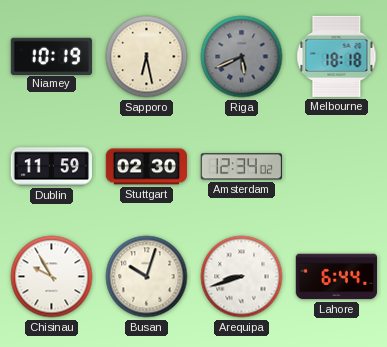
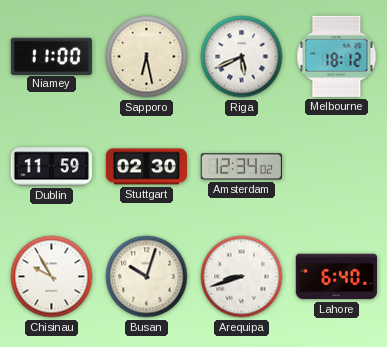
Niamey: 10:19 -> 11:00 (51, 56)
Riga dial: grey -> white (242, 57)
Melbourne: 18:18 -> 18:12 (337, 56)
Lahore: 6:44 -> 6:40 (336, 277)
